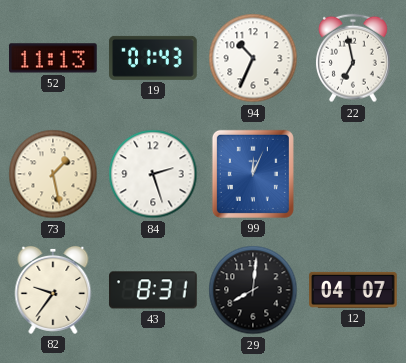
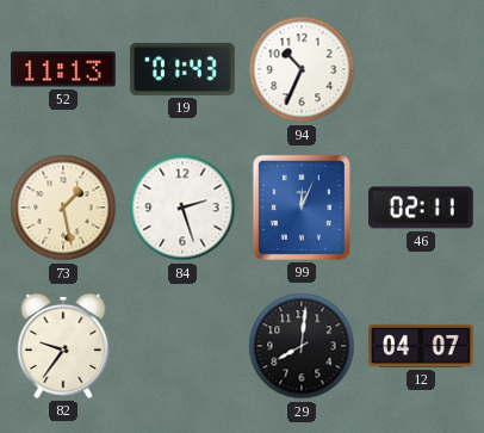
22: 6:58 -> none (353, 58)
46: none -> 02:11 (421, 208)
43: 8:31 -> none (153, 290)
